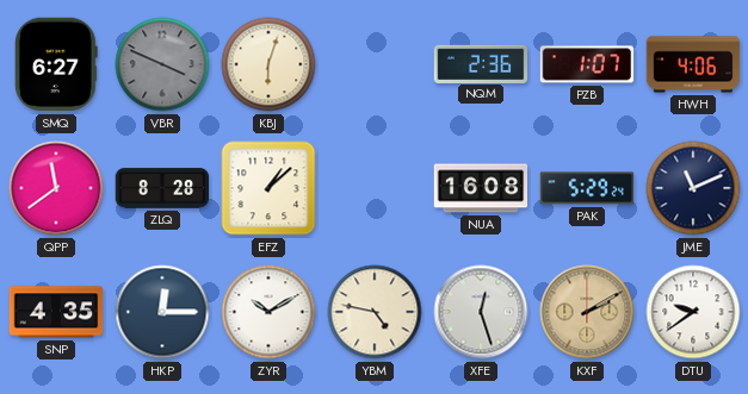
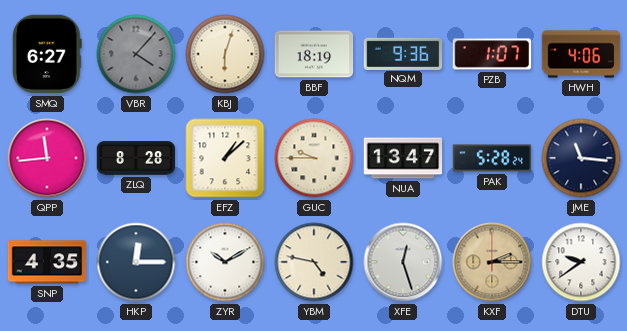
VBR: 3:49 -> 4:07 (136, 54)
BBF: none -> 18:19 (314, 54)
NQM: 2:36 -> 9:36 (403, 53)
QPP: 11:39 -> 11:44 (47, 158)
GUC: none -> 9:45 (314, 158)
NUA: 16:08 -> 13:47 (403, 158)
PAK: 5:29 -> 5:28 (492, 158)
JME: 11:11 -> 11:16 (581, 158)
KXF: 2:10 -> 2:15 (492, 262)
